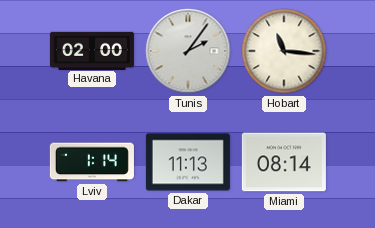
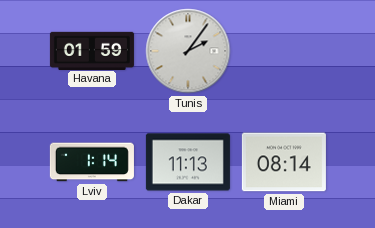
Havana: 02:00 -> 01:59 (92, 50)
Hobart: 11:16 -> none (284, 51)
